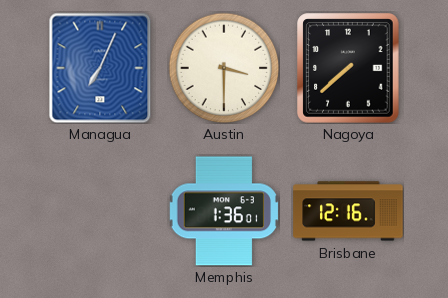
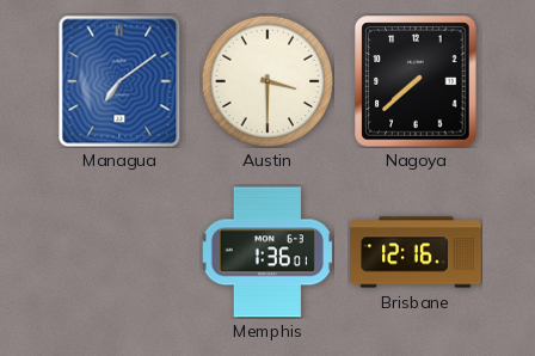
Managua: 7:04 -> 7:09 (119, 81)
